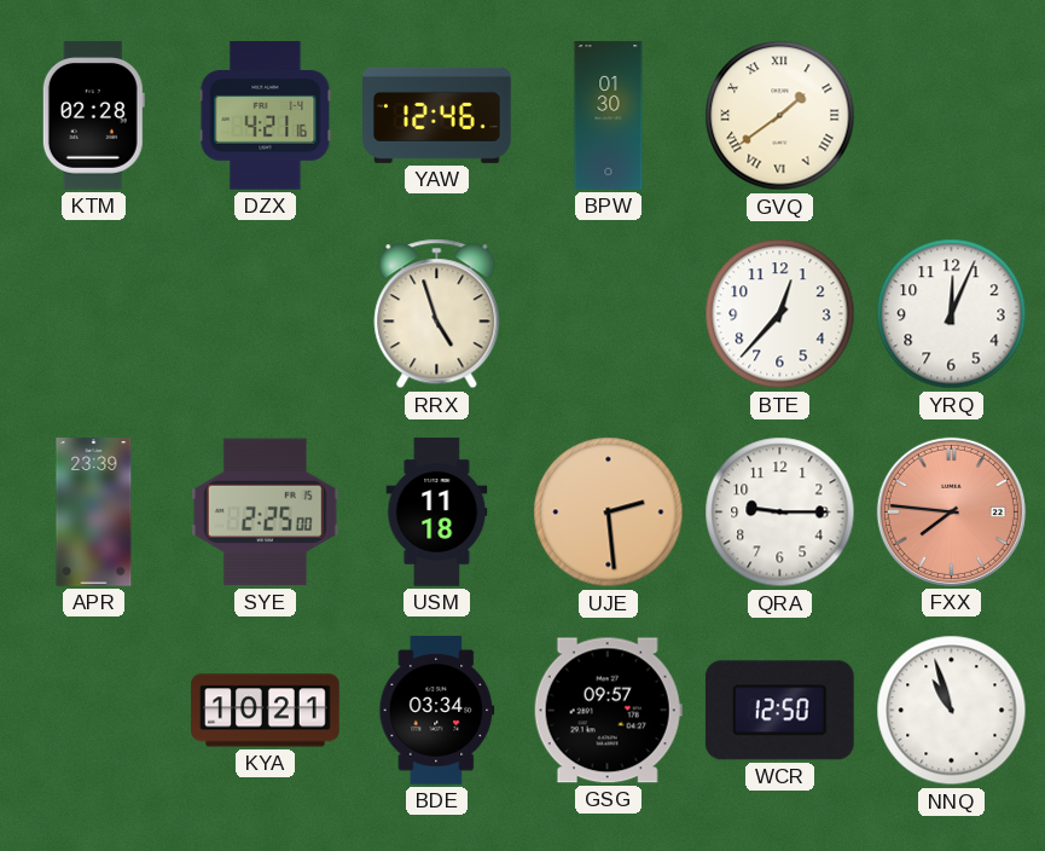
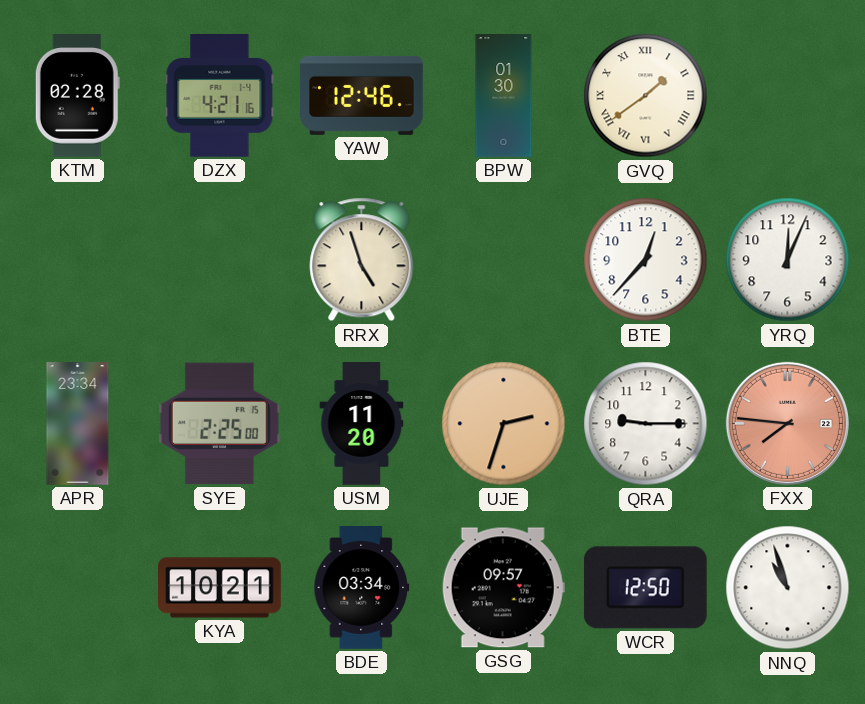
APR: 23:39 -> 23:34 (78, 424)
USM: 11:18 -> 11:20 (362, 424)
UJE: 2:29 -> 2:33 (504, 424)
